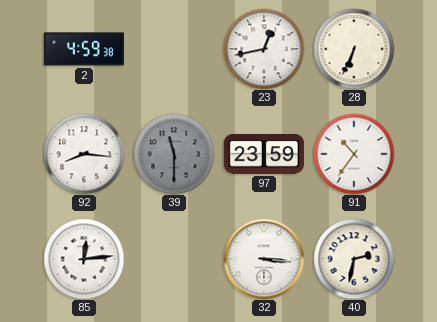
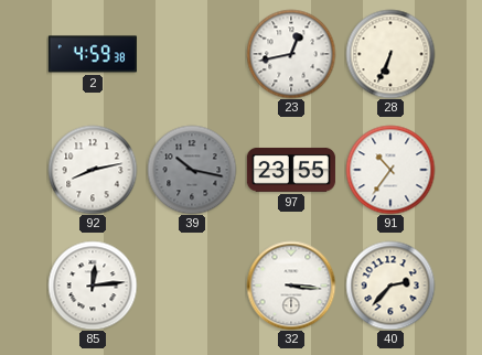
92: 8:16 -> 8:13 (93, 170)
39: 11:30 -> 10:17 (192, 170)
97: 23:59 -> 23:55 (291, 170)
40: 2:32 -> 2:37 (390, 286)
